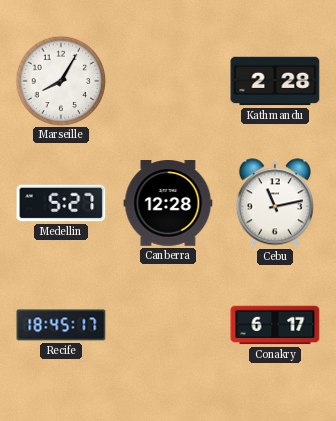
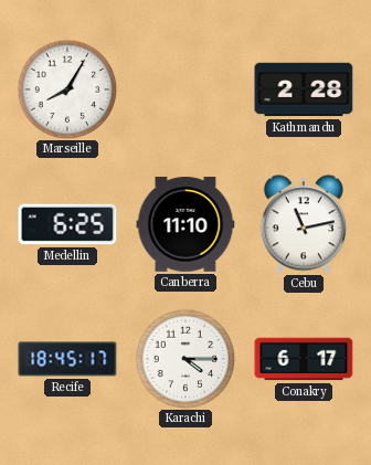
Medellin: 5:27 -> 6:25 (67, 224)
Canberra: 12:28 -> 11:10 (185, 224)
Karachi: none -> 4:15 (185, 359)
